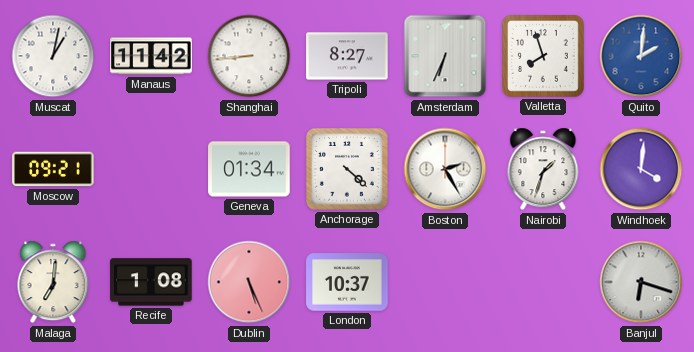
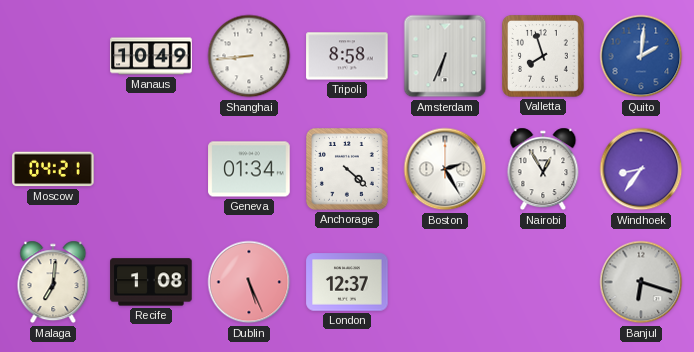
Muscat: 1:02 -> none (53, 56)
Manaus: 11:42 -> 10:49 (151, 56)
Tripoli: 8:27 -> 8:58 (347, 56)
Moscow: 09:21 -> 04:21 (53, 169)
Nairobi: 1:33 -> 12:55 (543, 169)
Windhoek: 4:01 -> 8:36 (641, 169)
London: 10:37 -> 12:37 (347, 282)
